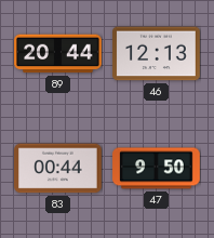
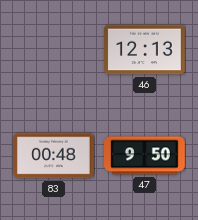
89: 20:44 -> none (58, 54)
83: 00:44 -> 00:48 (54, 156)
